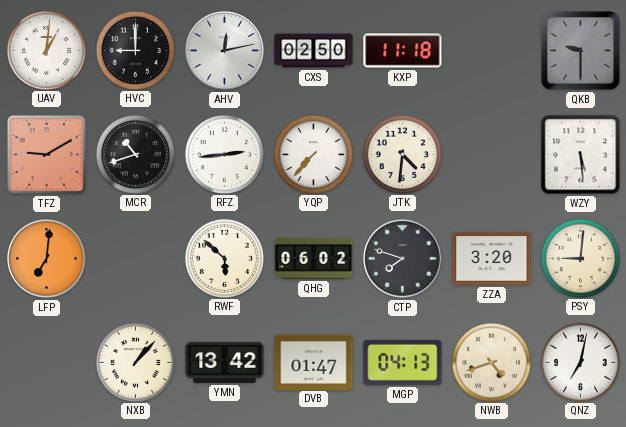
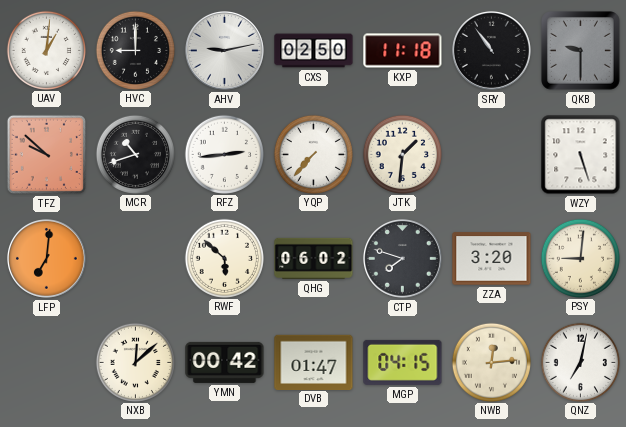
AHV: 12:13 -> 9:13 (224, 50)
SRY: none -> 10:54 (491, 50)
TFZ: 9:10 -> 9:52 (46, 154)
JTK: 4:31 -> 1:31 (402, 154)
WZY: 5:29 -> 5:27 (581, 155)
NXB: 1:07 -> 12:08 (135, 362)
YMN: 13:42 -> 00:42 (225, 362)
MGP: 04:13 -> 04:15 (403, 362)
NWB: 4:42 -> 12:14 (491, 362)
